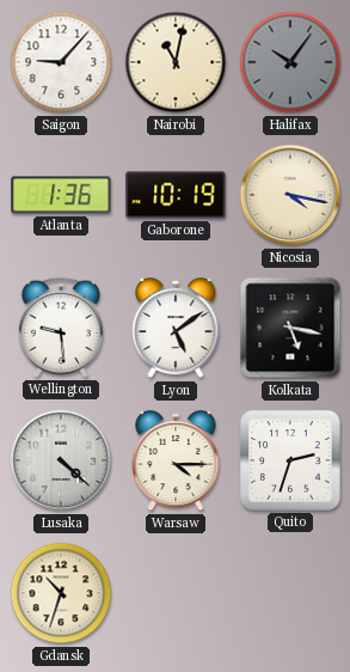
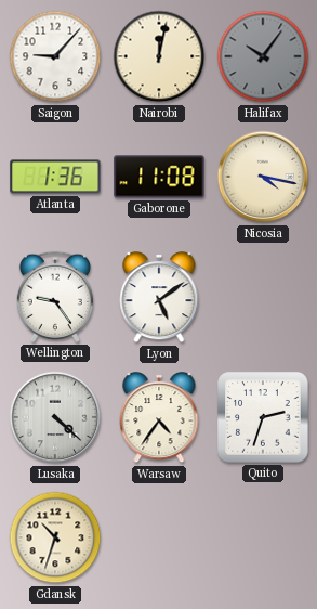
Nairobi: 11:02 -> 12:02 (159, 56)
Gaborone: 10:19 -> 11:08 (159, 177)
Wellington: 9:29 -> 9:24 (55, 297)
Kolkata: 5:17 -> none (290, 328)
Warsaw: 4:15 -> 4:36 (159, 418)
